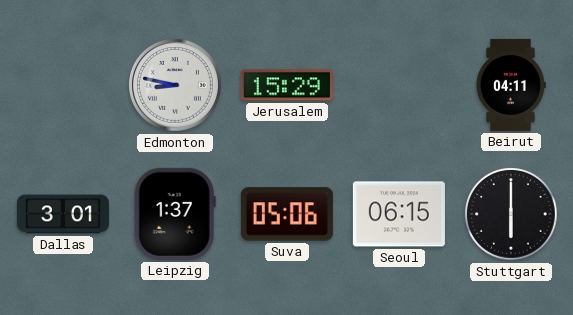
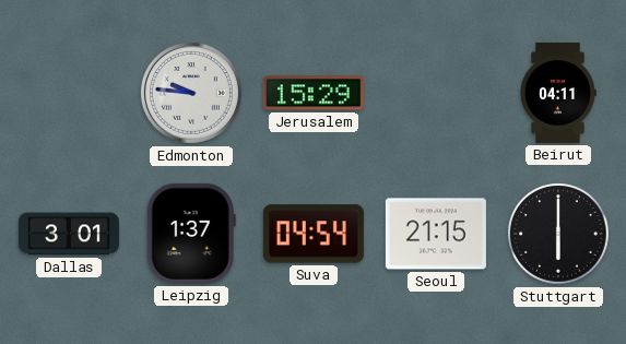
Edmonton: 8:47 -> 9:46 (192, 94)
Suva: 05:06 -> 04:54 (314, 234)
Seoul: 06:15 -> 21:15 (436, 234)
